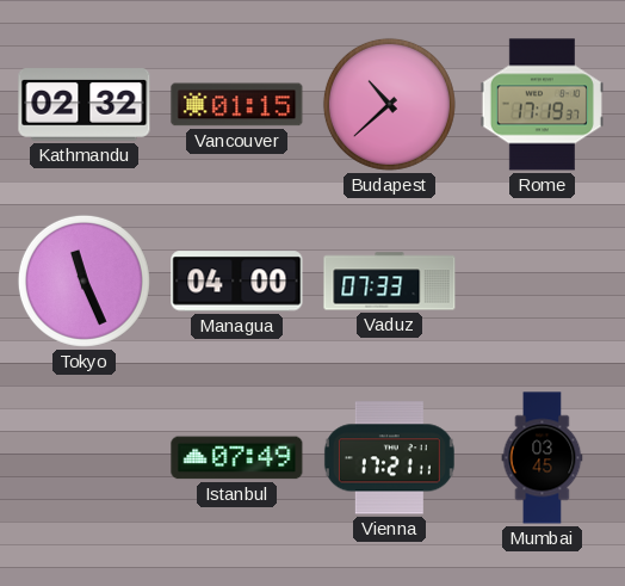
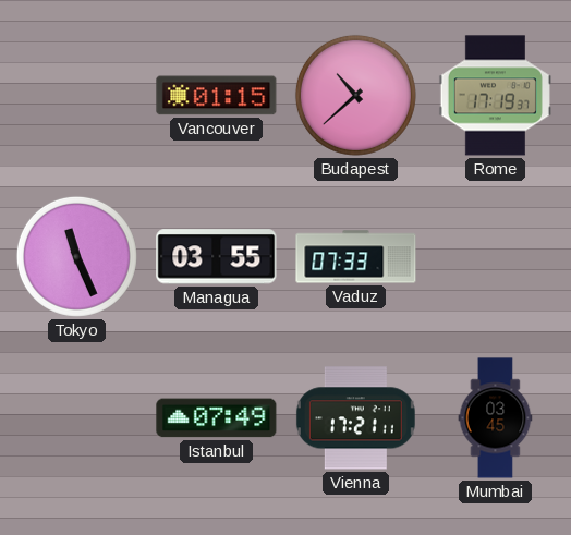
Kathmandu: 02:32 -> none (85, 105)
Managua: 04:00 -> 03:55 (217, 257)
